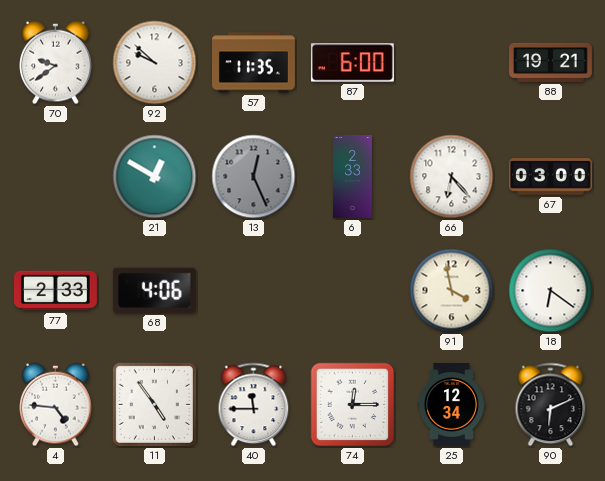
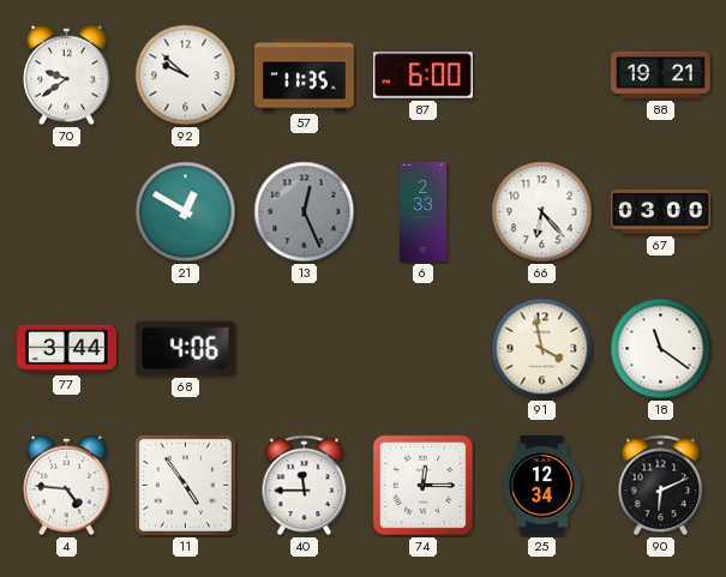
77: 2:33 -> 3:44 (66, 349)
18: 6:21 -> 11:21 (661, 349)
